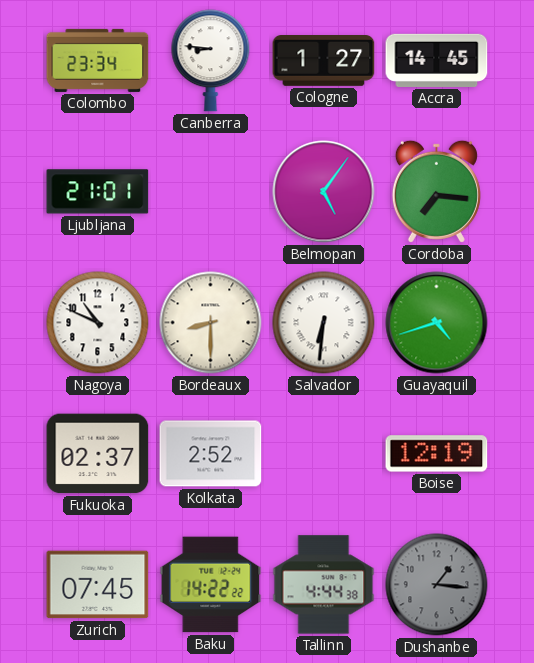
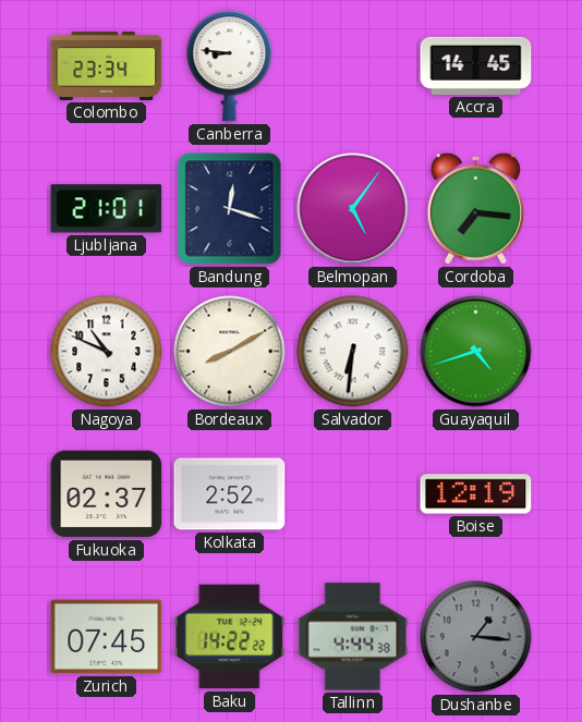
Cologne: 1:27 -> none (324, 61)
Bandung: none -> 12:18 (230, 209)
Bordeaux: 8:30 -> 8:10 (230, 352)
